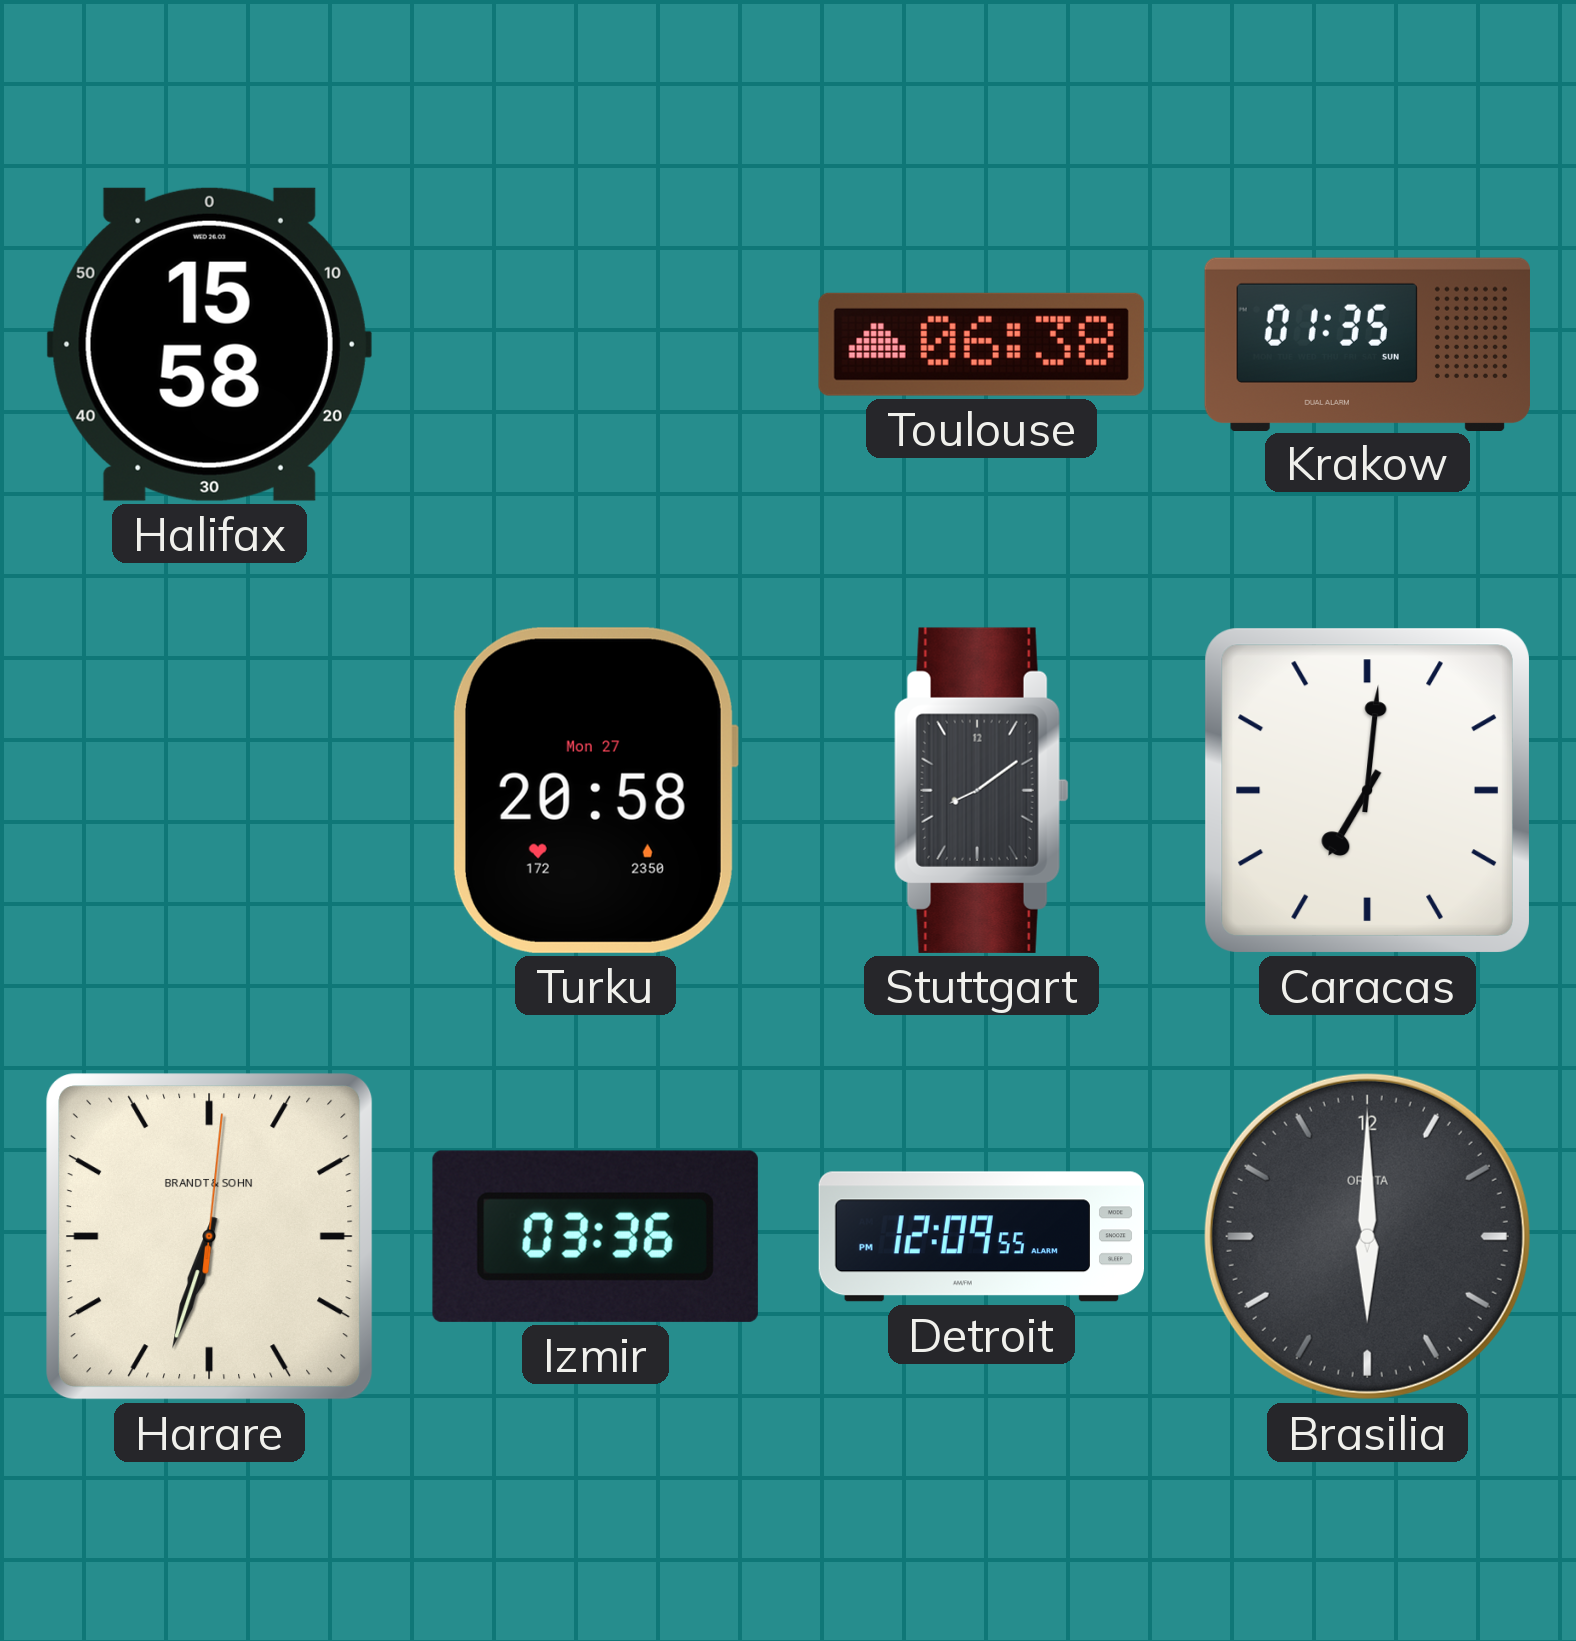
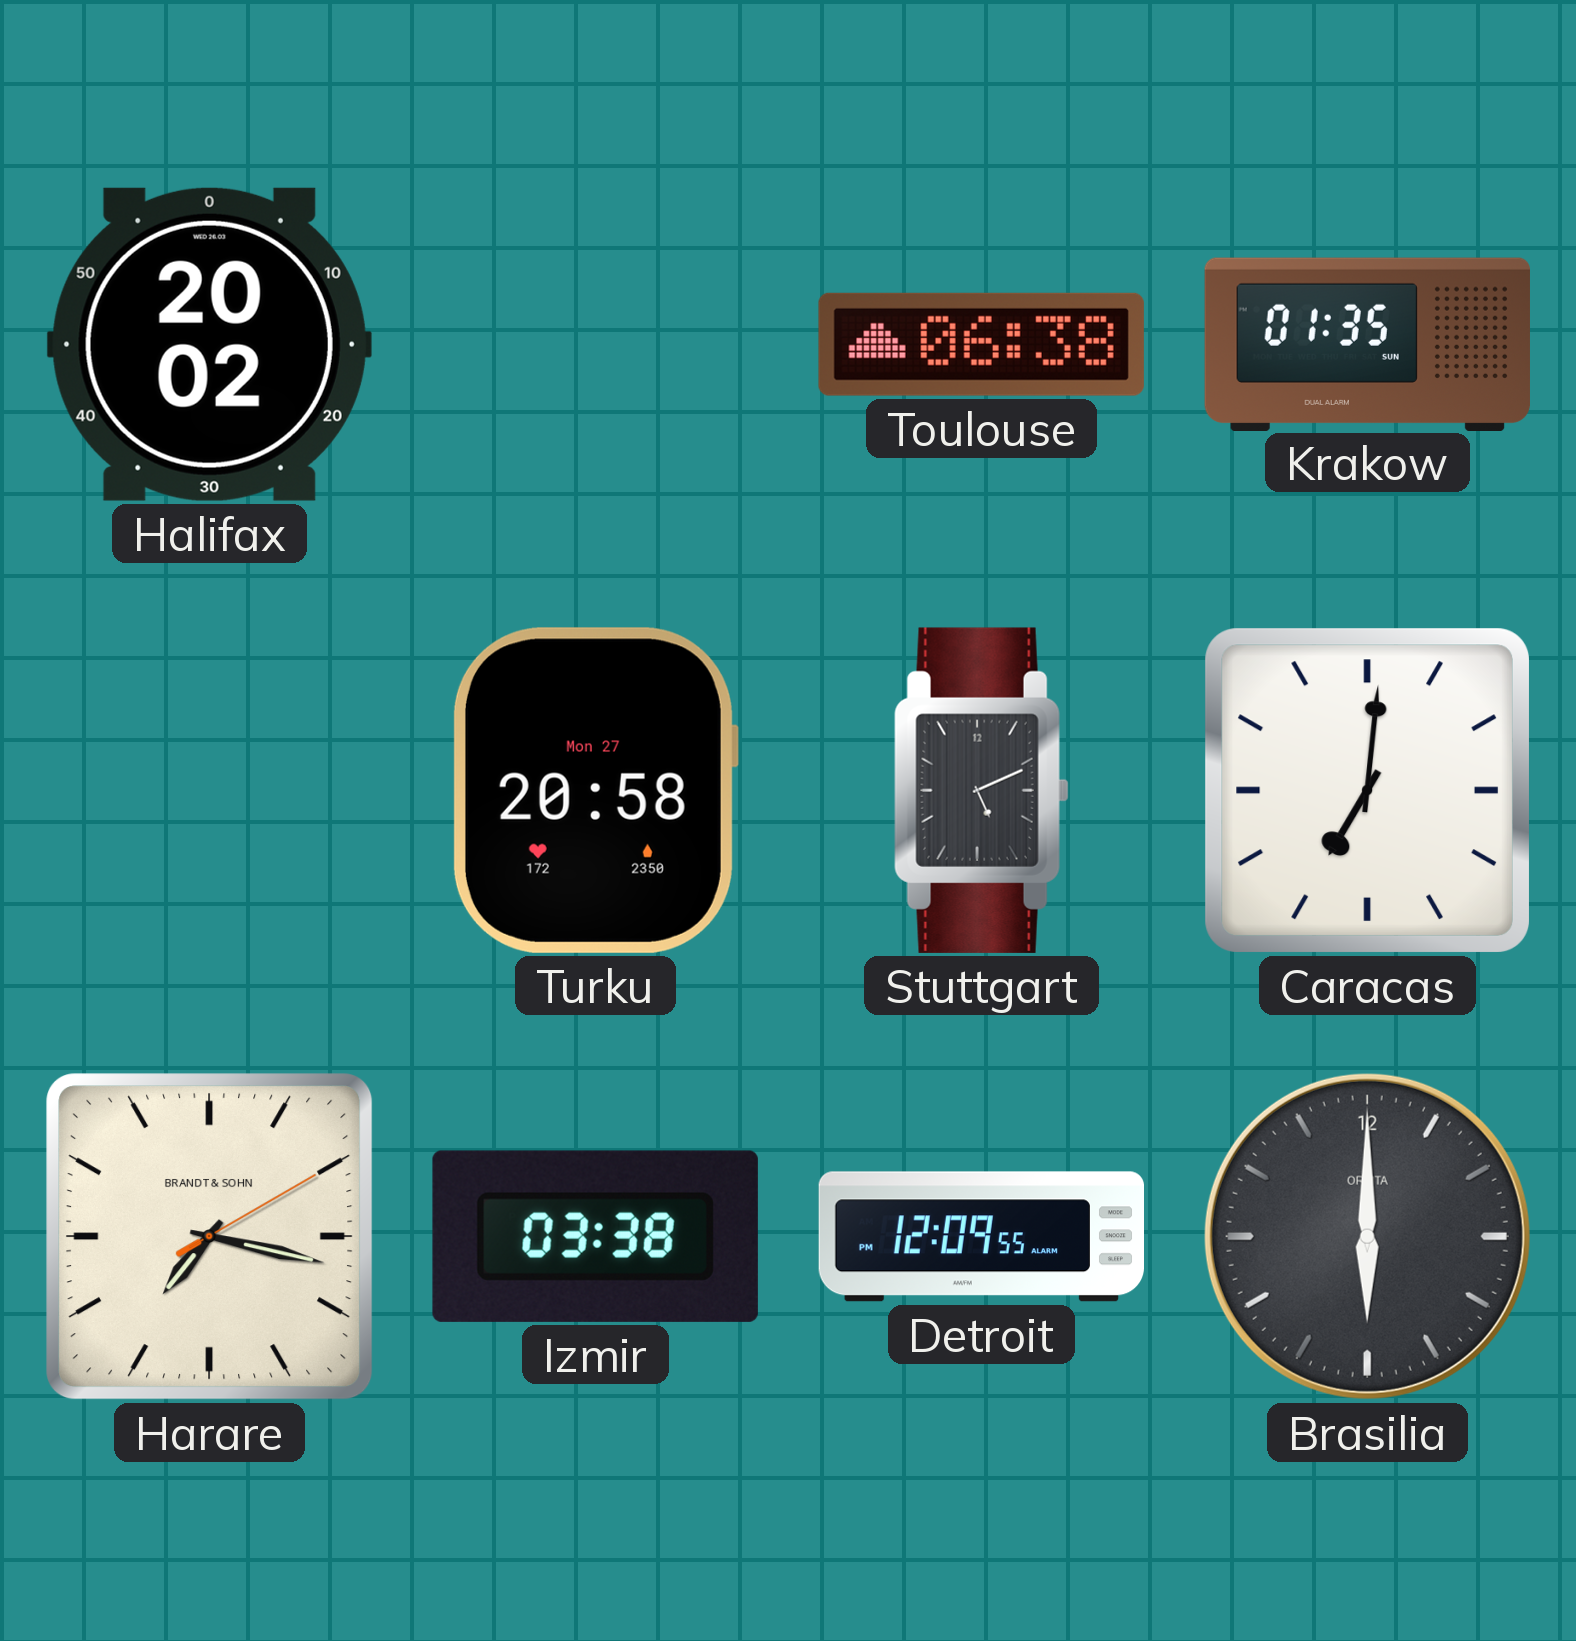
Halifax: 15:58 -> 20:02 (209, 344)
Stuttgart: 8:09 -> 5:11 (981, 790)
Harare: 6:33 -> 7:17 (210, 1237)
Izmir: 03:36 -> 03:38 (595, 1236)
